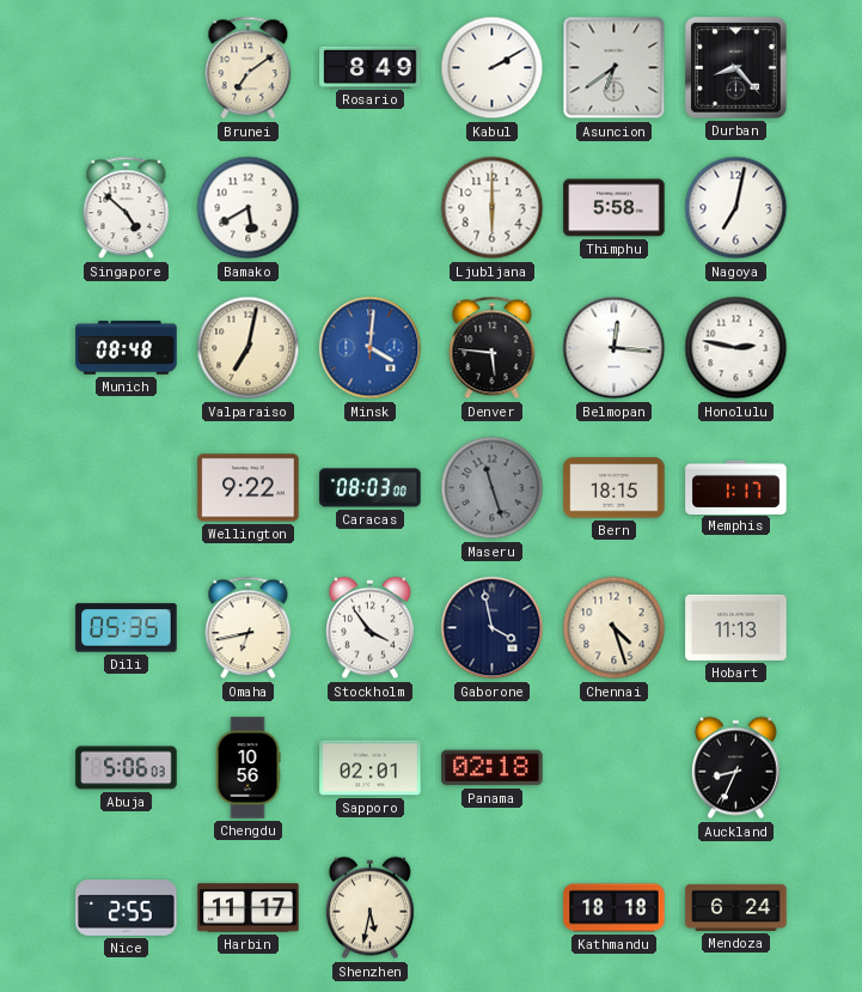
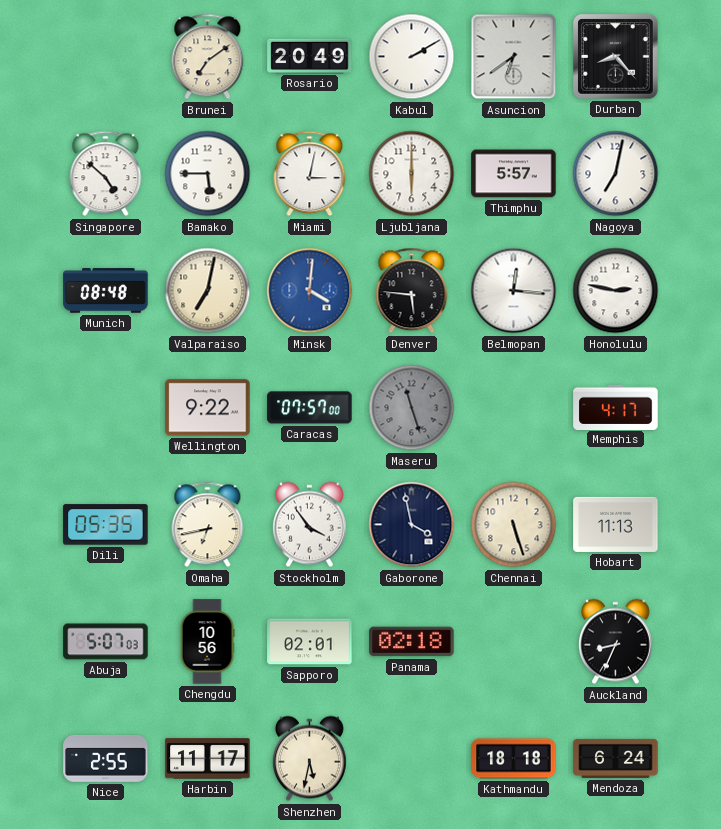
Rosario: 8:49 -> 20:49 (310, 56)
Bamako: 5:40 -> 5:45 (208, 174)
Miami: none -> 3:02 (310, 174)
Thimphu: 5:58 -> 5:57 (514, 174)
Caracas: 08:03 -> 07:57 (310, 408)
Bern: 18:15 -> none (615, 488)
Memphis: 1:17 -> 4:17 (616, 407)
Chennai: 4:27 -> 5:27 (514, 525)
Abuja: 5:06 -> 5:07 (106, 642)
